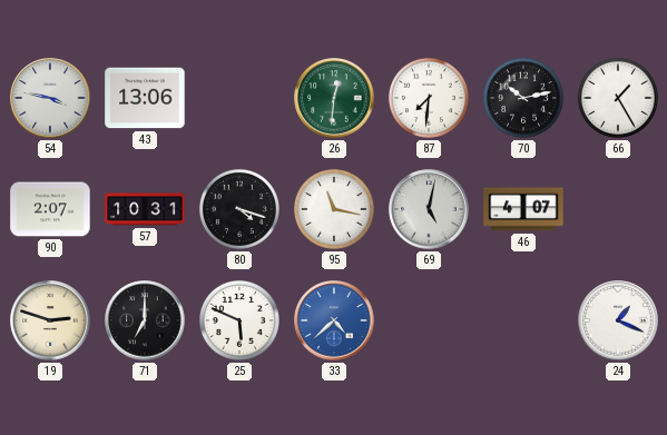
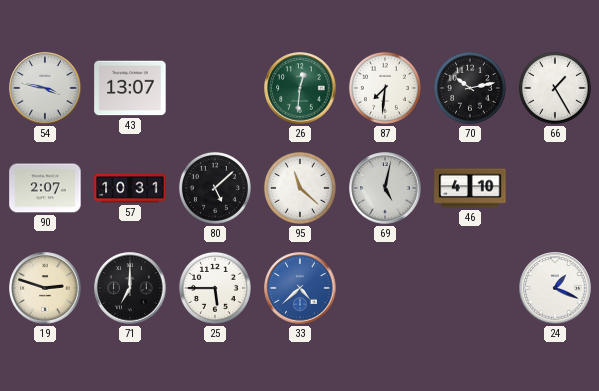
43: 13:06 -> 13:07 (130, 88)
80: 4:18 -> 5:08 (215, 188)
95: 11:17 -> 11:22 (300, 188)
46: 4:07 -> 4:10 (470, 188)
25: 5:49 -> 5:45 (215, 288)
